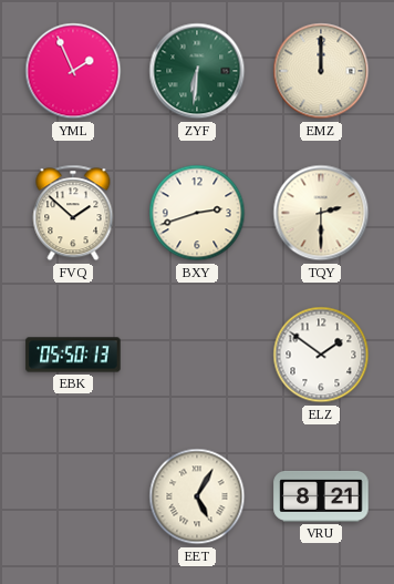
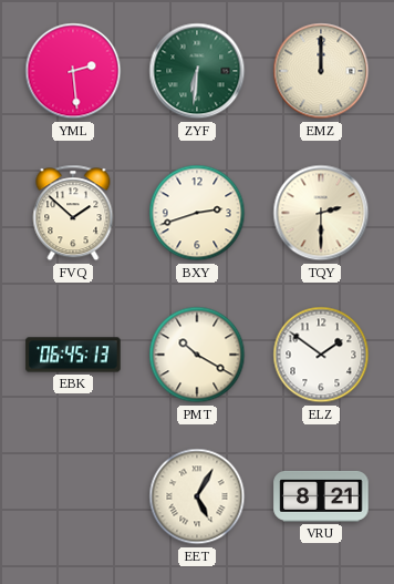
YML: 1:56 -> 2:29 (73, 71)
EBK: 05:50 -> 06:45 (73, 355)
PMT: none -> 10:20 (197, 355)
